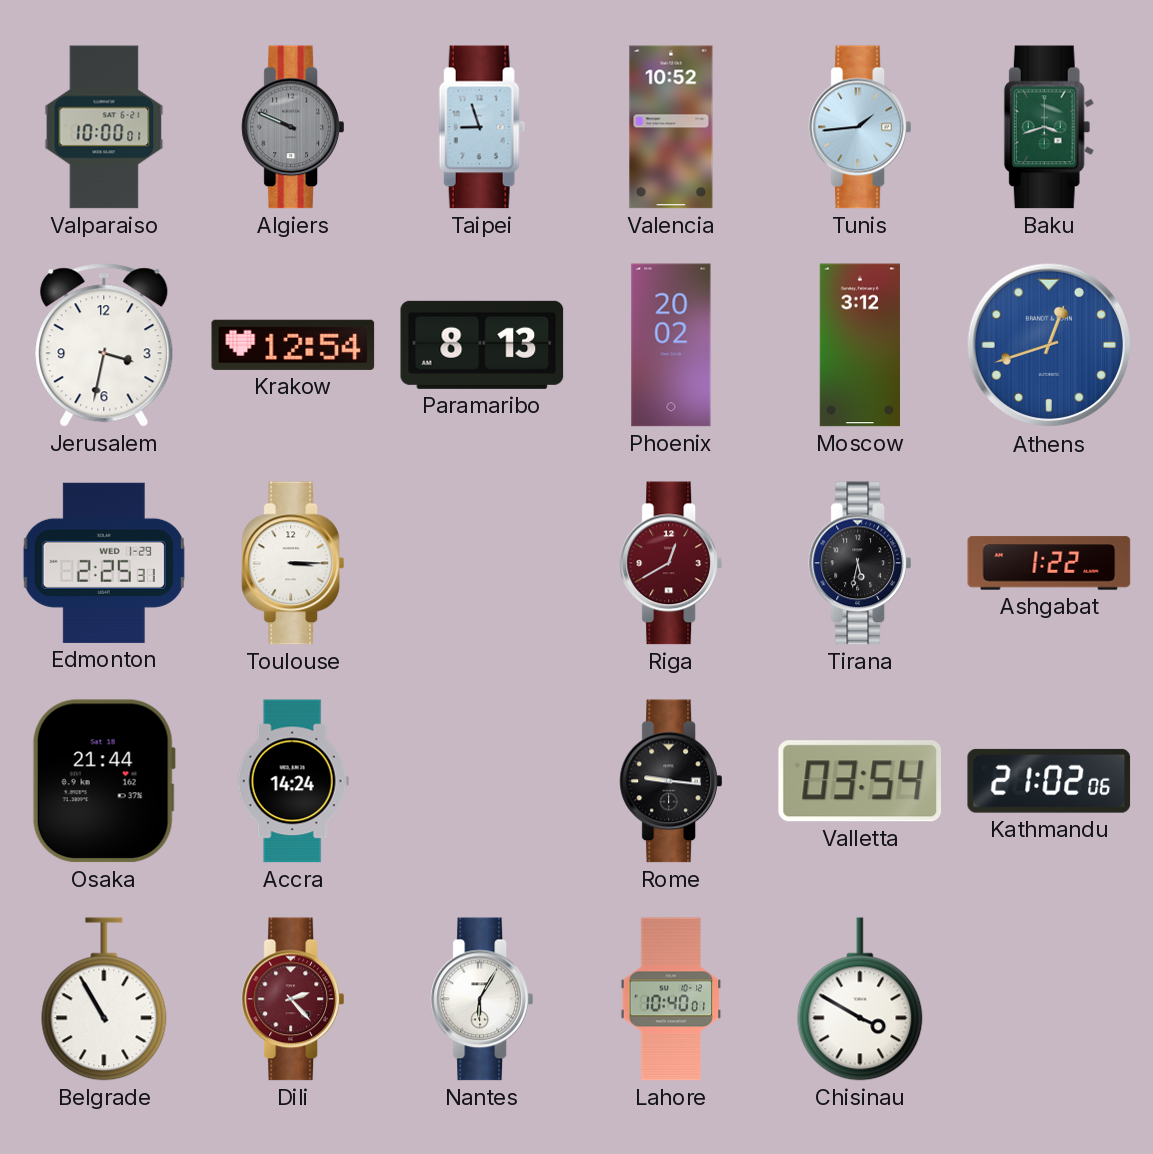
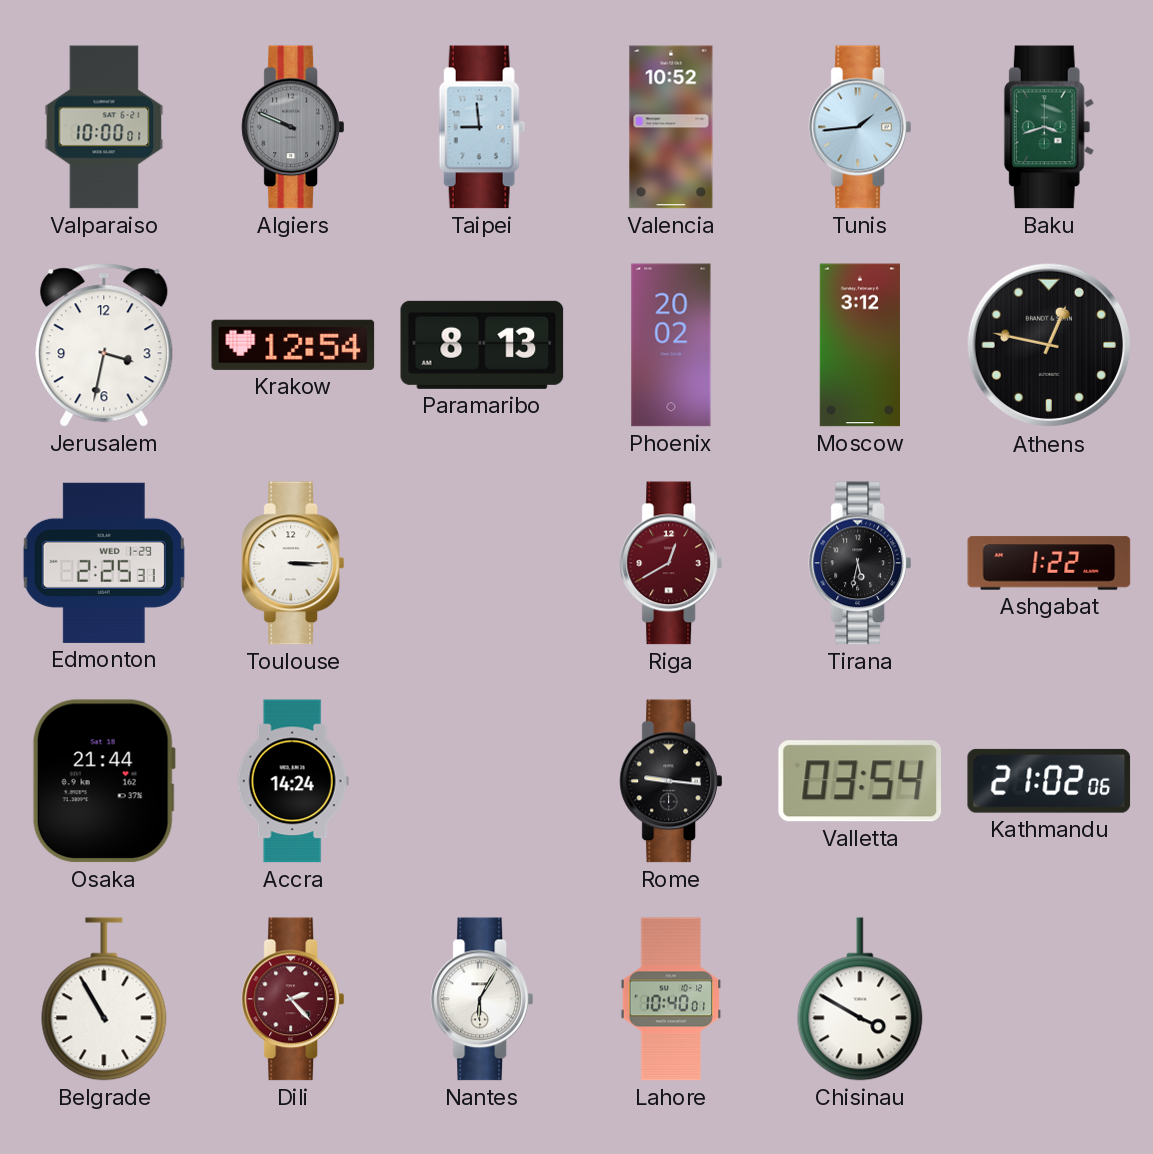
Taipei: 8:57 -> 8:59 (482, 127)
Athens: 12:42 -> 12:47 (1049, 345)
Athens dial: blue -> black (1049, 345)
